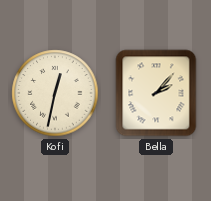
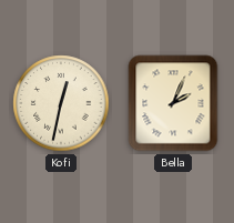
Bella: 2:07 -> 2:04 (173, 103)
